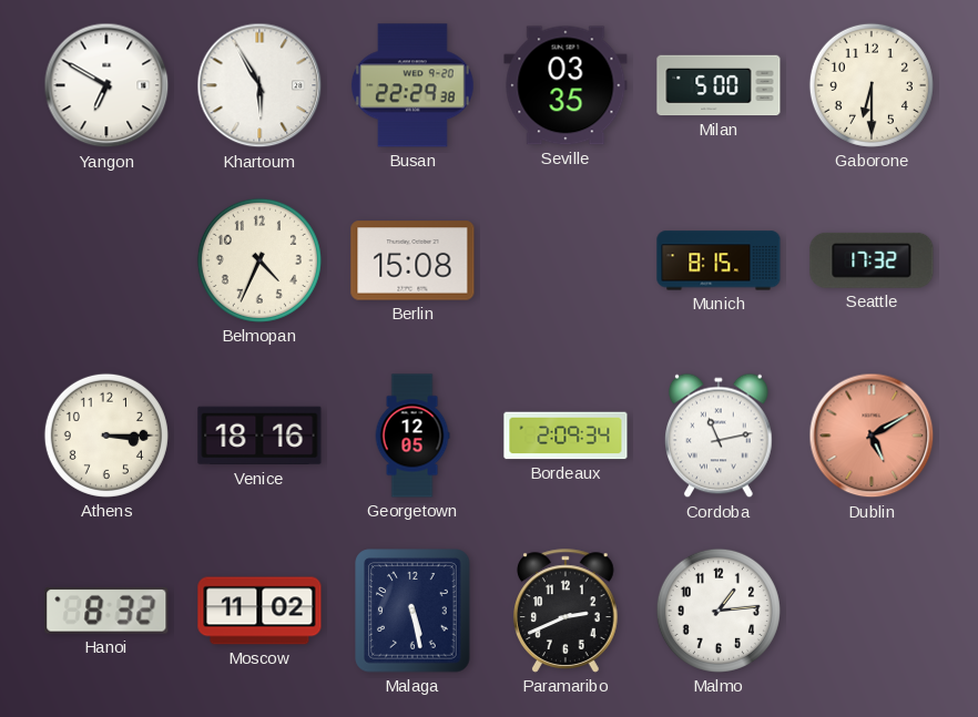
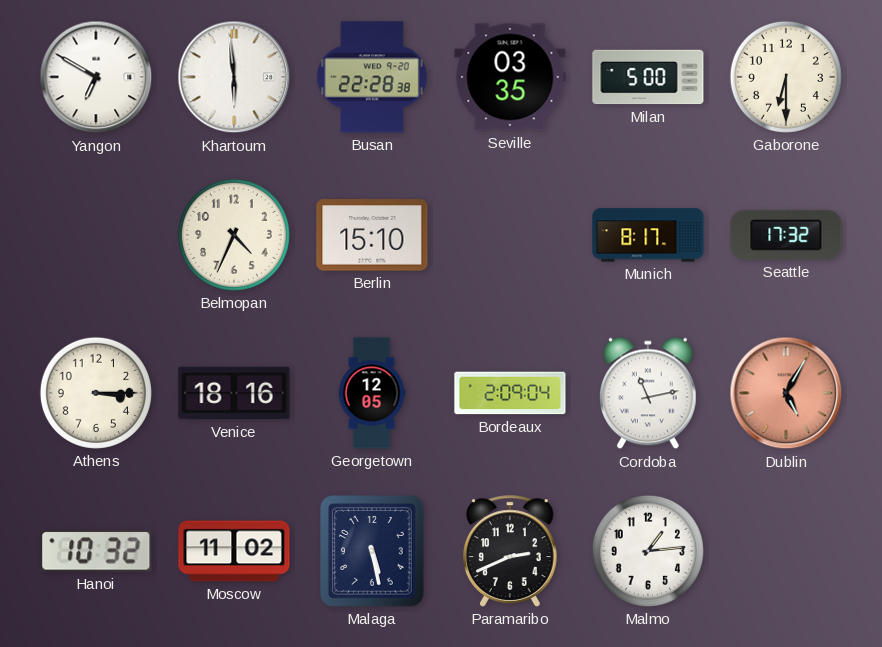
Khartoum: 5:55 -> 5:59 (234, 77)
Busan: 22:29 -> 22:28 (373, 77)
Berlin: 15:08 -> 15:10 (372, 235)
Munich: 8:15 -> 8:17 (648, 235)
Bordeaux: 2:09:34 -> 2:09:04 (510, 393)
Dublin: 5:10 -> 5:05 (786, 393)
Hanoi: 8:32 -> 10:32 (96, 551)
